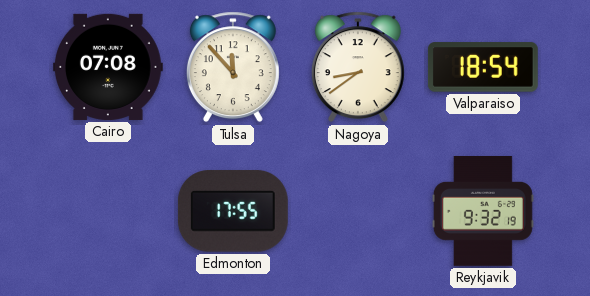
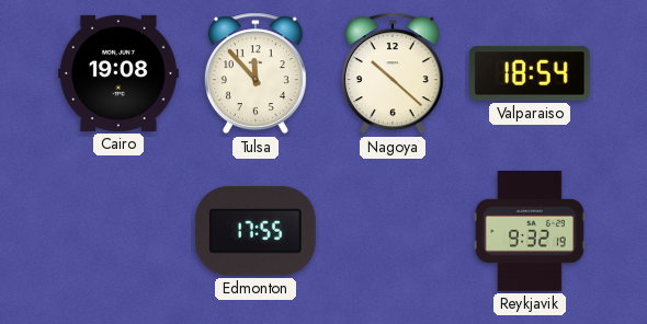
Cairo: 07:08 -> 19:08 (118, 73)
Nagoya: 8:39 -> 10:22 (393, 73)
